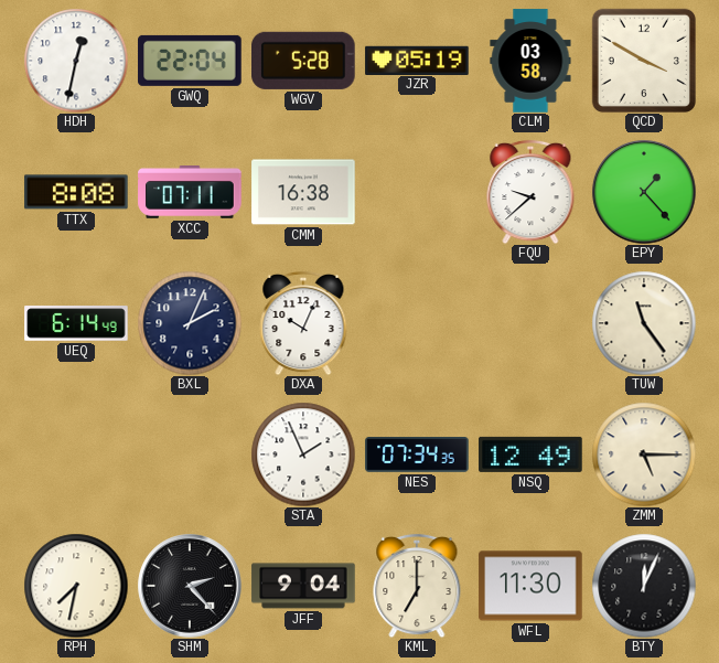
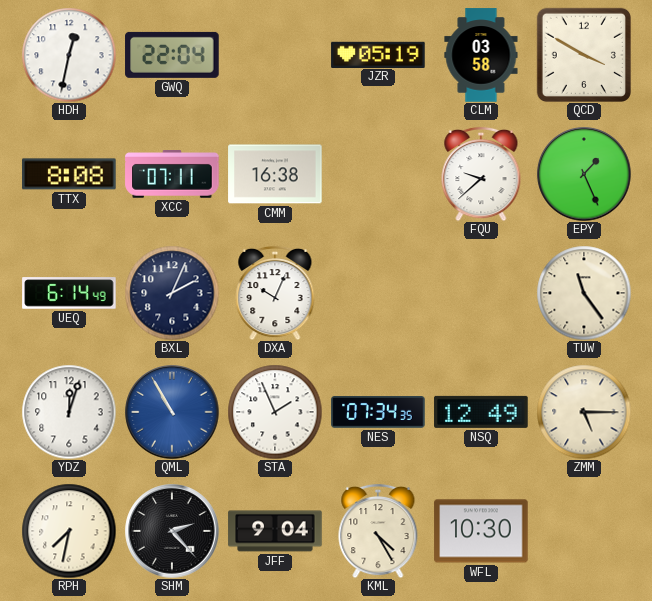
WGV: 5:28 -> none (304, 61)
EPY: 1:23 -> 1:26 (584, 174)
YDZ: none -> 12:03 (69, 412)
QML: none -> 10:55 (172, 412)
KML: 7:00 -> 4:25 (378, 531)
WFL: 11:30 -> 10:30 (481, 531)
BTY: 12:04 -> none (644, 586)
